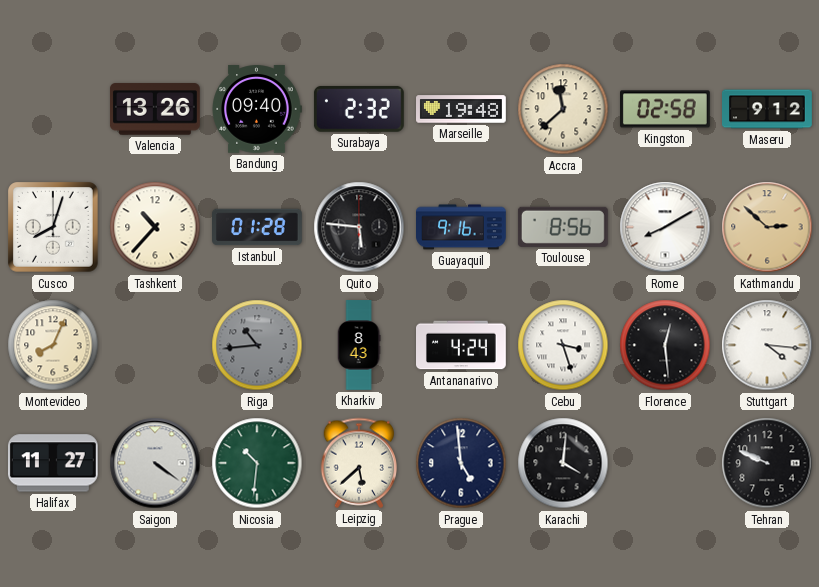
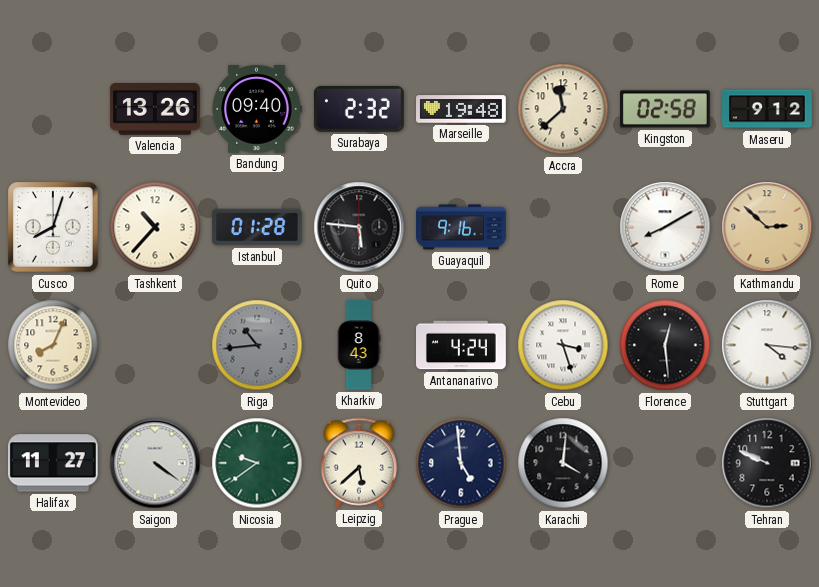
Toulouse: 8:56 -> none (563, 227)
Nicosia: 10:31 -> 9:39 (257, 463)
